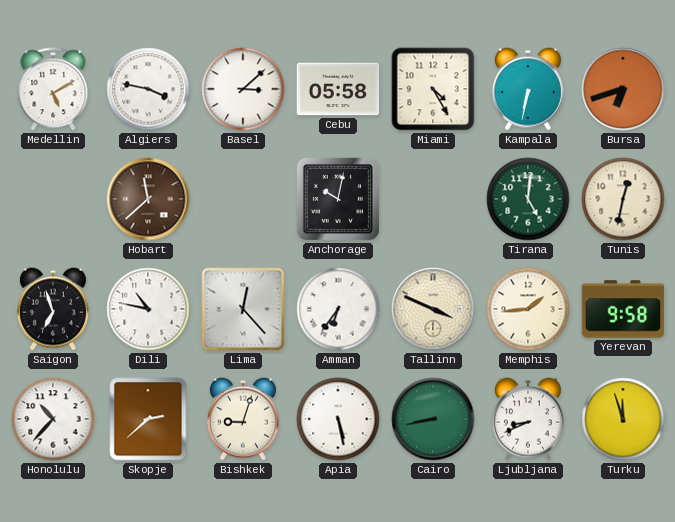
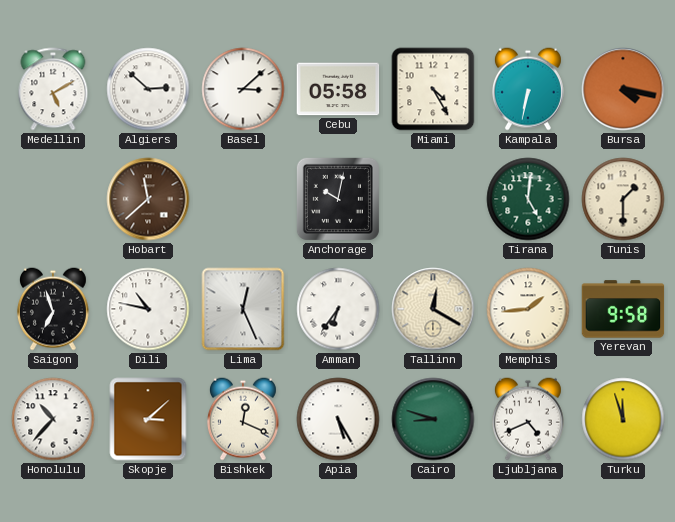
Algiers: 3:47 -> 2:52 (148, 89)
Bursa: 6:42 -> 4:17 (623, 89)
Tunis: 12:32 -> 1:30 (623, 199)
Lima: 12:23 -> 12:26 (243, 309)
Tallinn: 3:49 -> 12:20 (433, 309)
Skopje: 2:38 -> 3:08 (148, 419)
Bishkek: 9:03 -> 12:19 (243, 419)
Apia: 5:28 -> 5:25 (338, 419)
Cairo: 8:43 -> 8:48 (433, 419)
Ljubljana: 8:41 -> 4:41 (528, 419)
